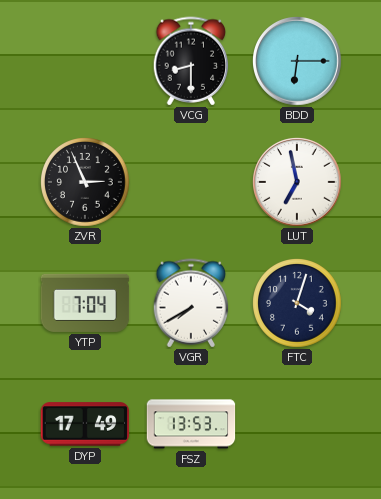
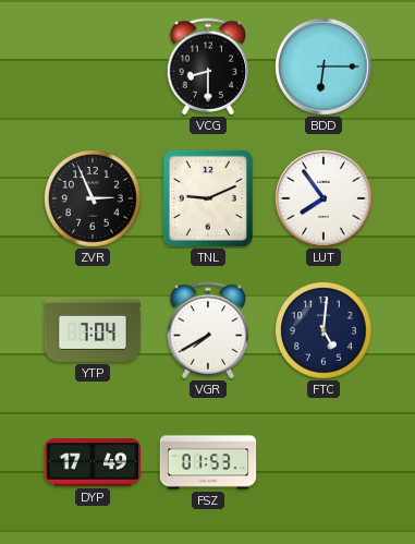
TNL: none -> 9:11 (208, 198)
LUT: 6:58 -> 7:54 (325, 200)
FTC: 4:03 -> 5:01 (325, 331)
FSZ: 13:53 -> 01:53 (208, 462)
